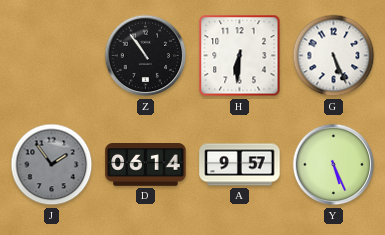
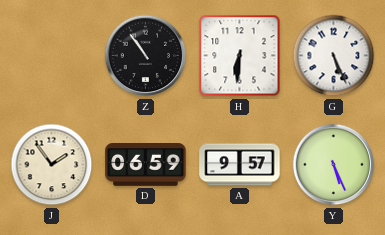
J dial: grey -> cream (52, 165)
D: 06:14 -> 06:59 (146, 165)
